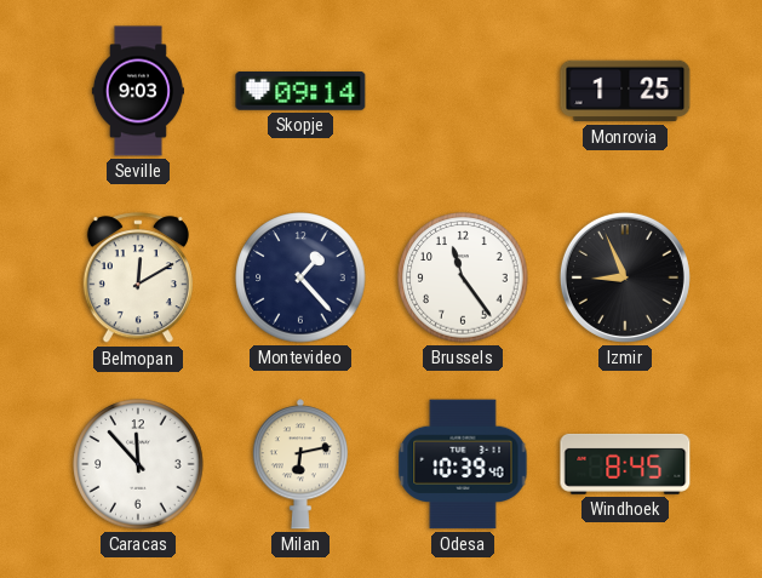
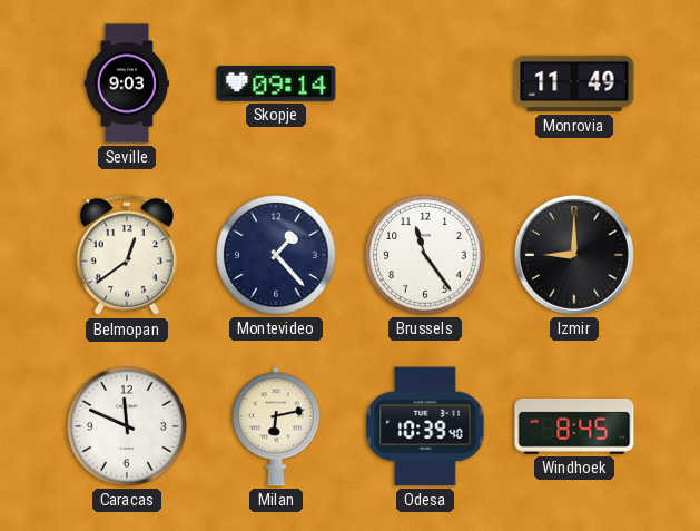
Monrovia: 1:25 -> 11:49 (574, 83)
Belmopan: 12:10 -> 12:39 (127, 256)
Izmir: 8:56 -> 9:00 (574, 255)
Caracas: 11:53 -> 11:49 (127, 426)
